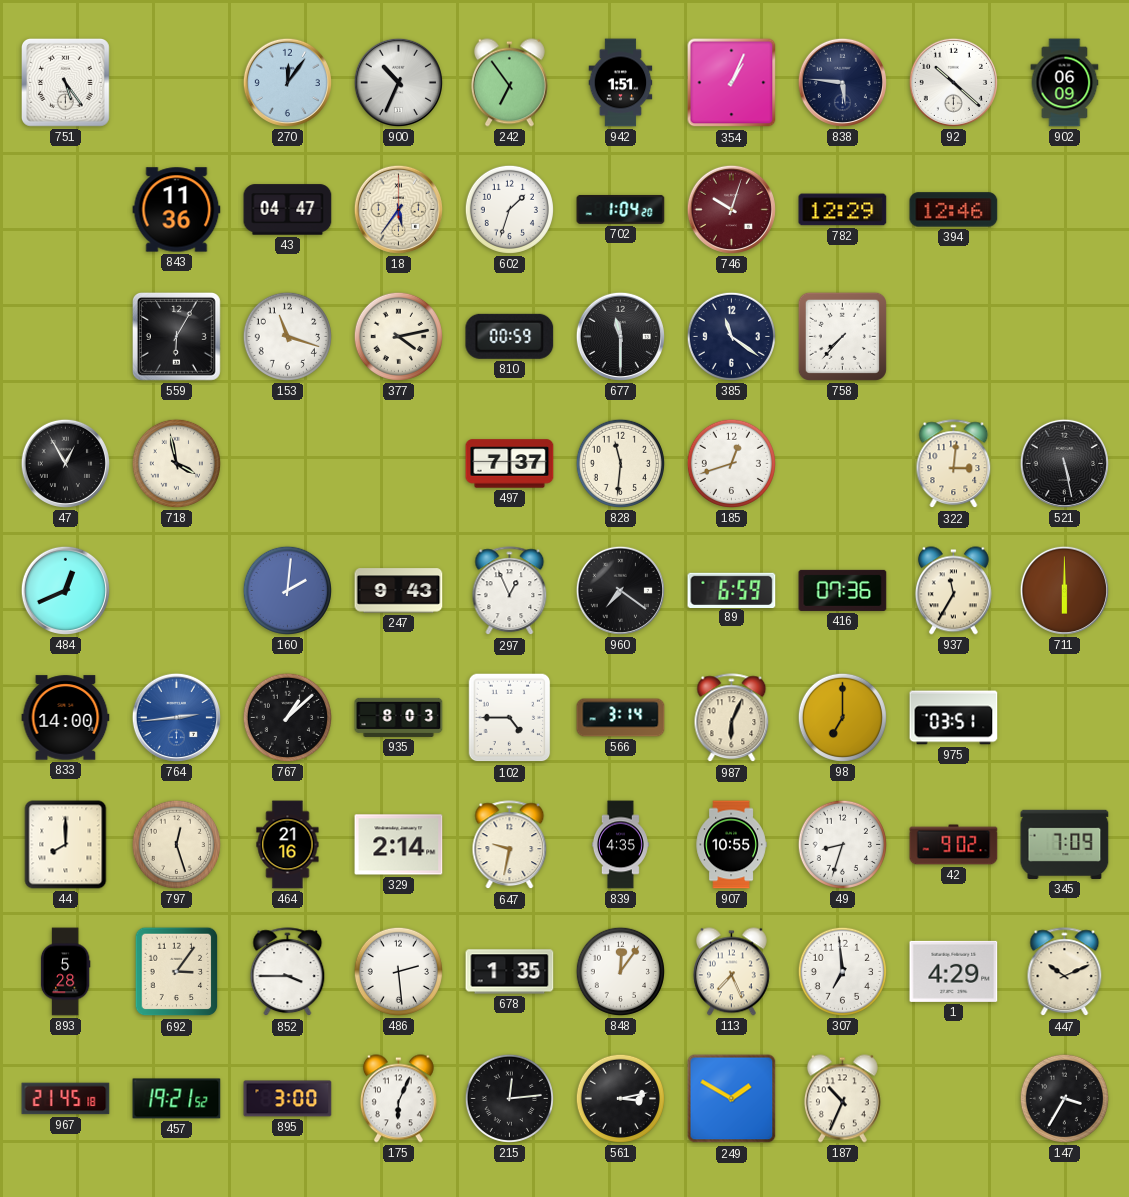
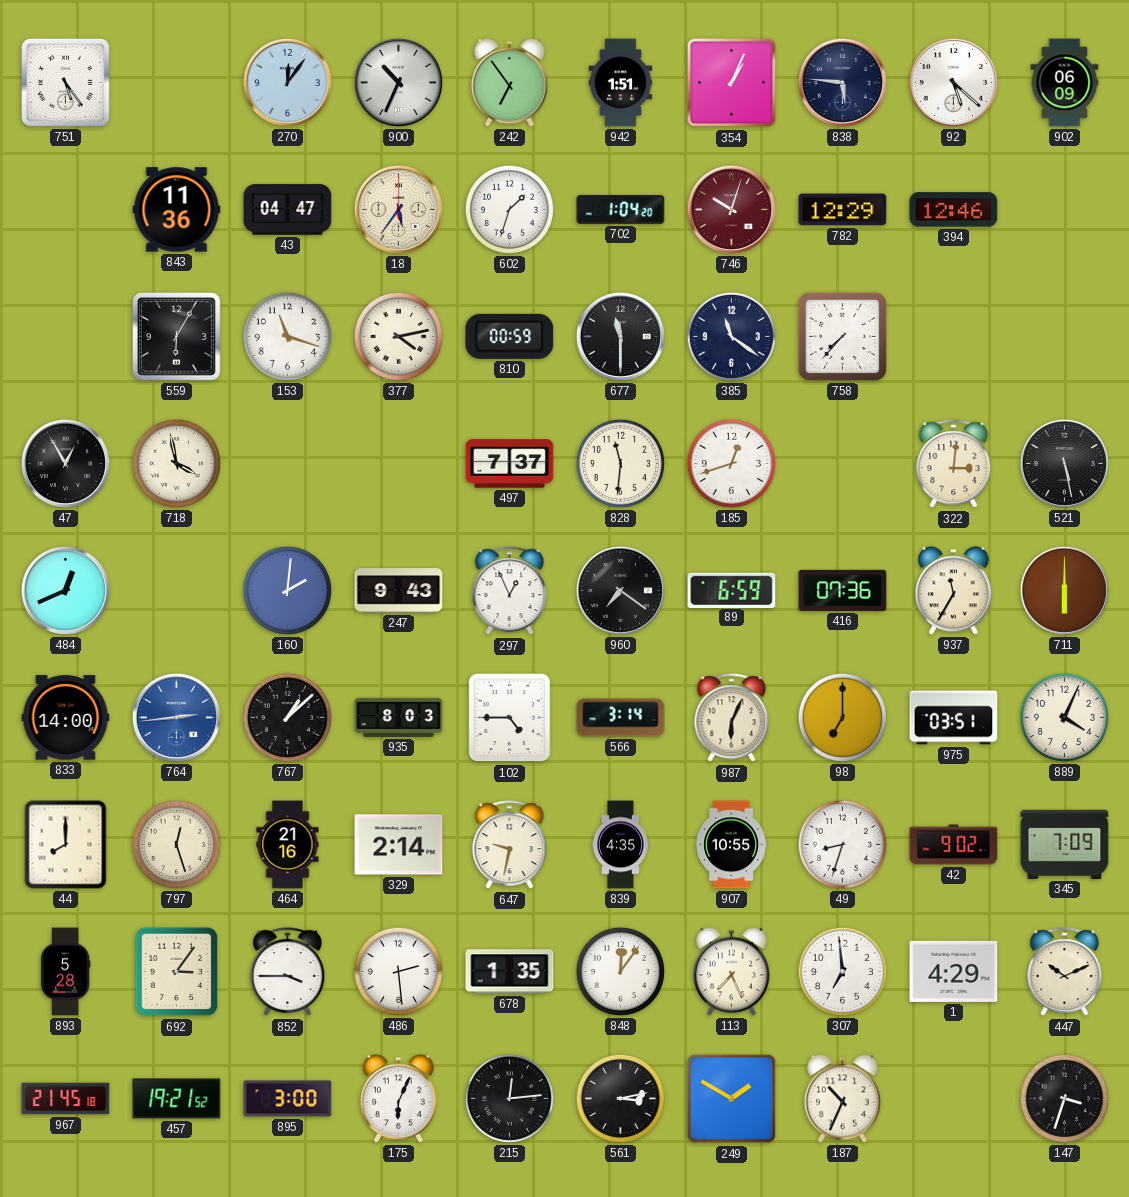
92: 10:22 -> 5:22 (953, 82)
889: none -> 4:04 (1064, 717)
147: 3:35 -> 3:33 (1064, 1098)
